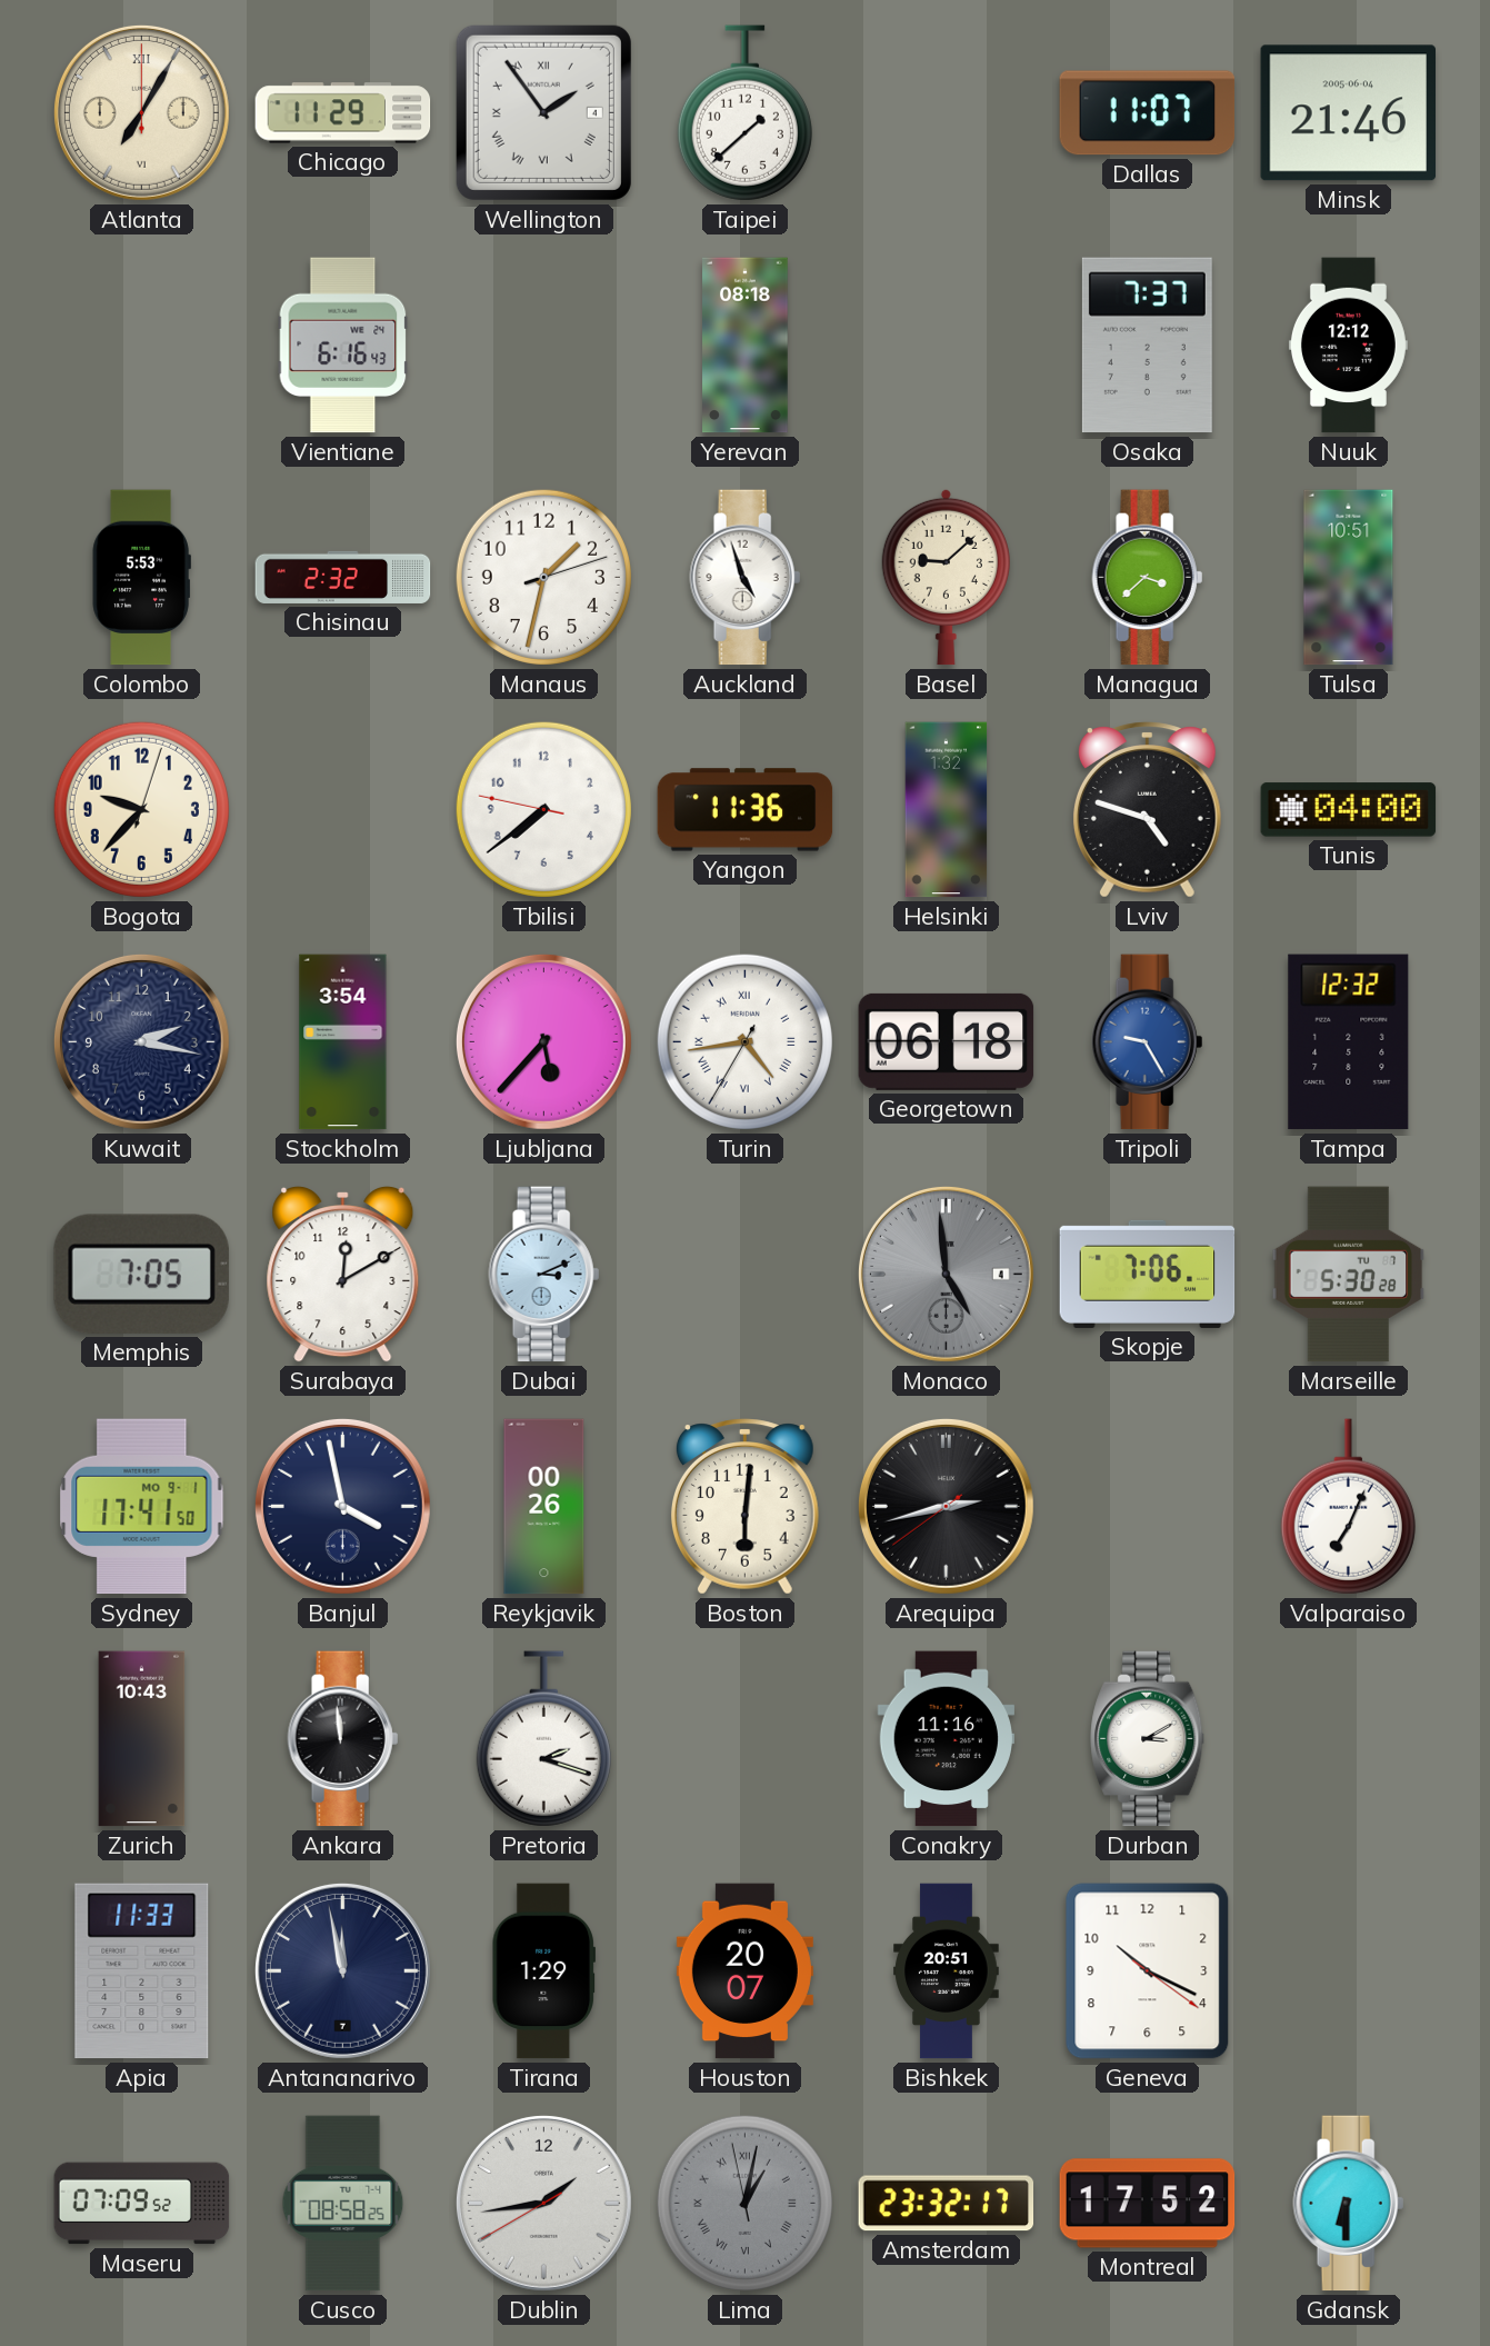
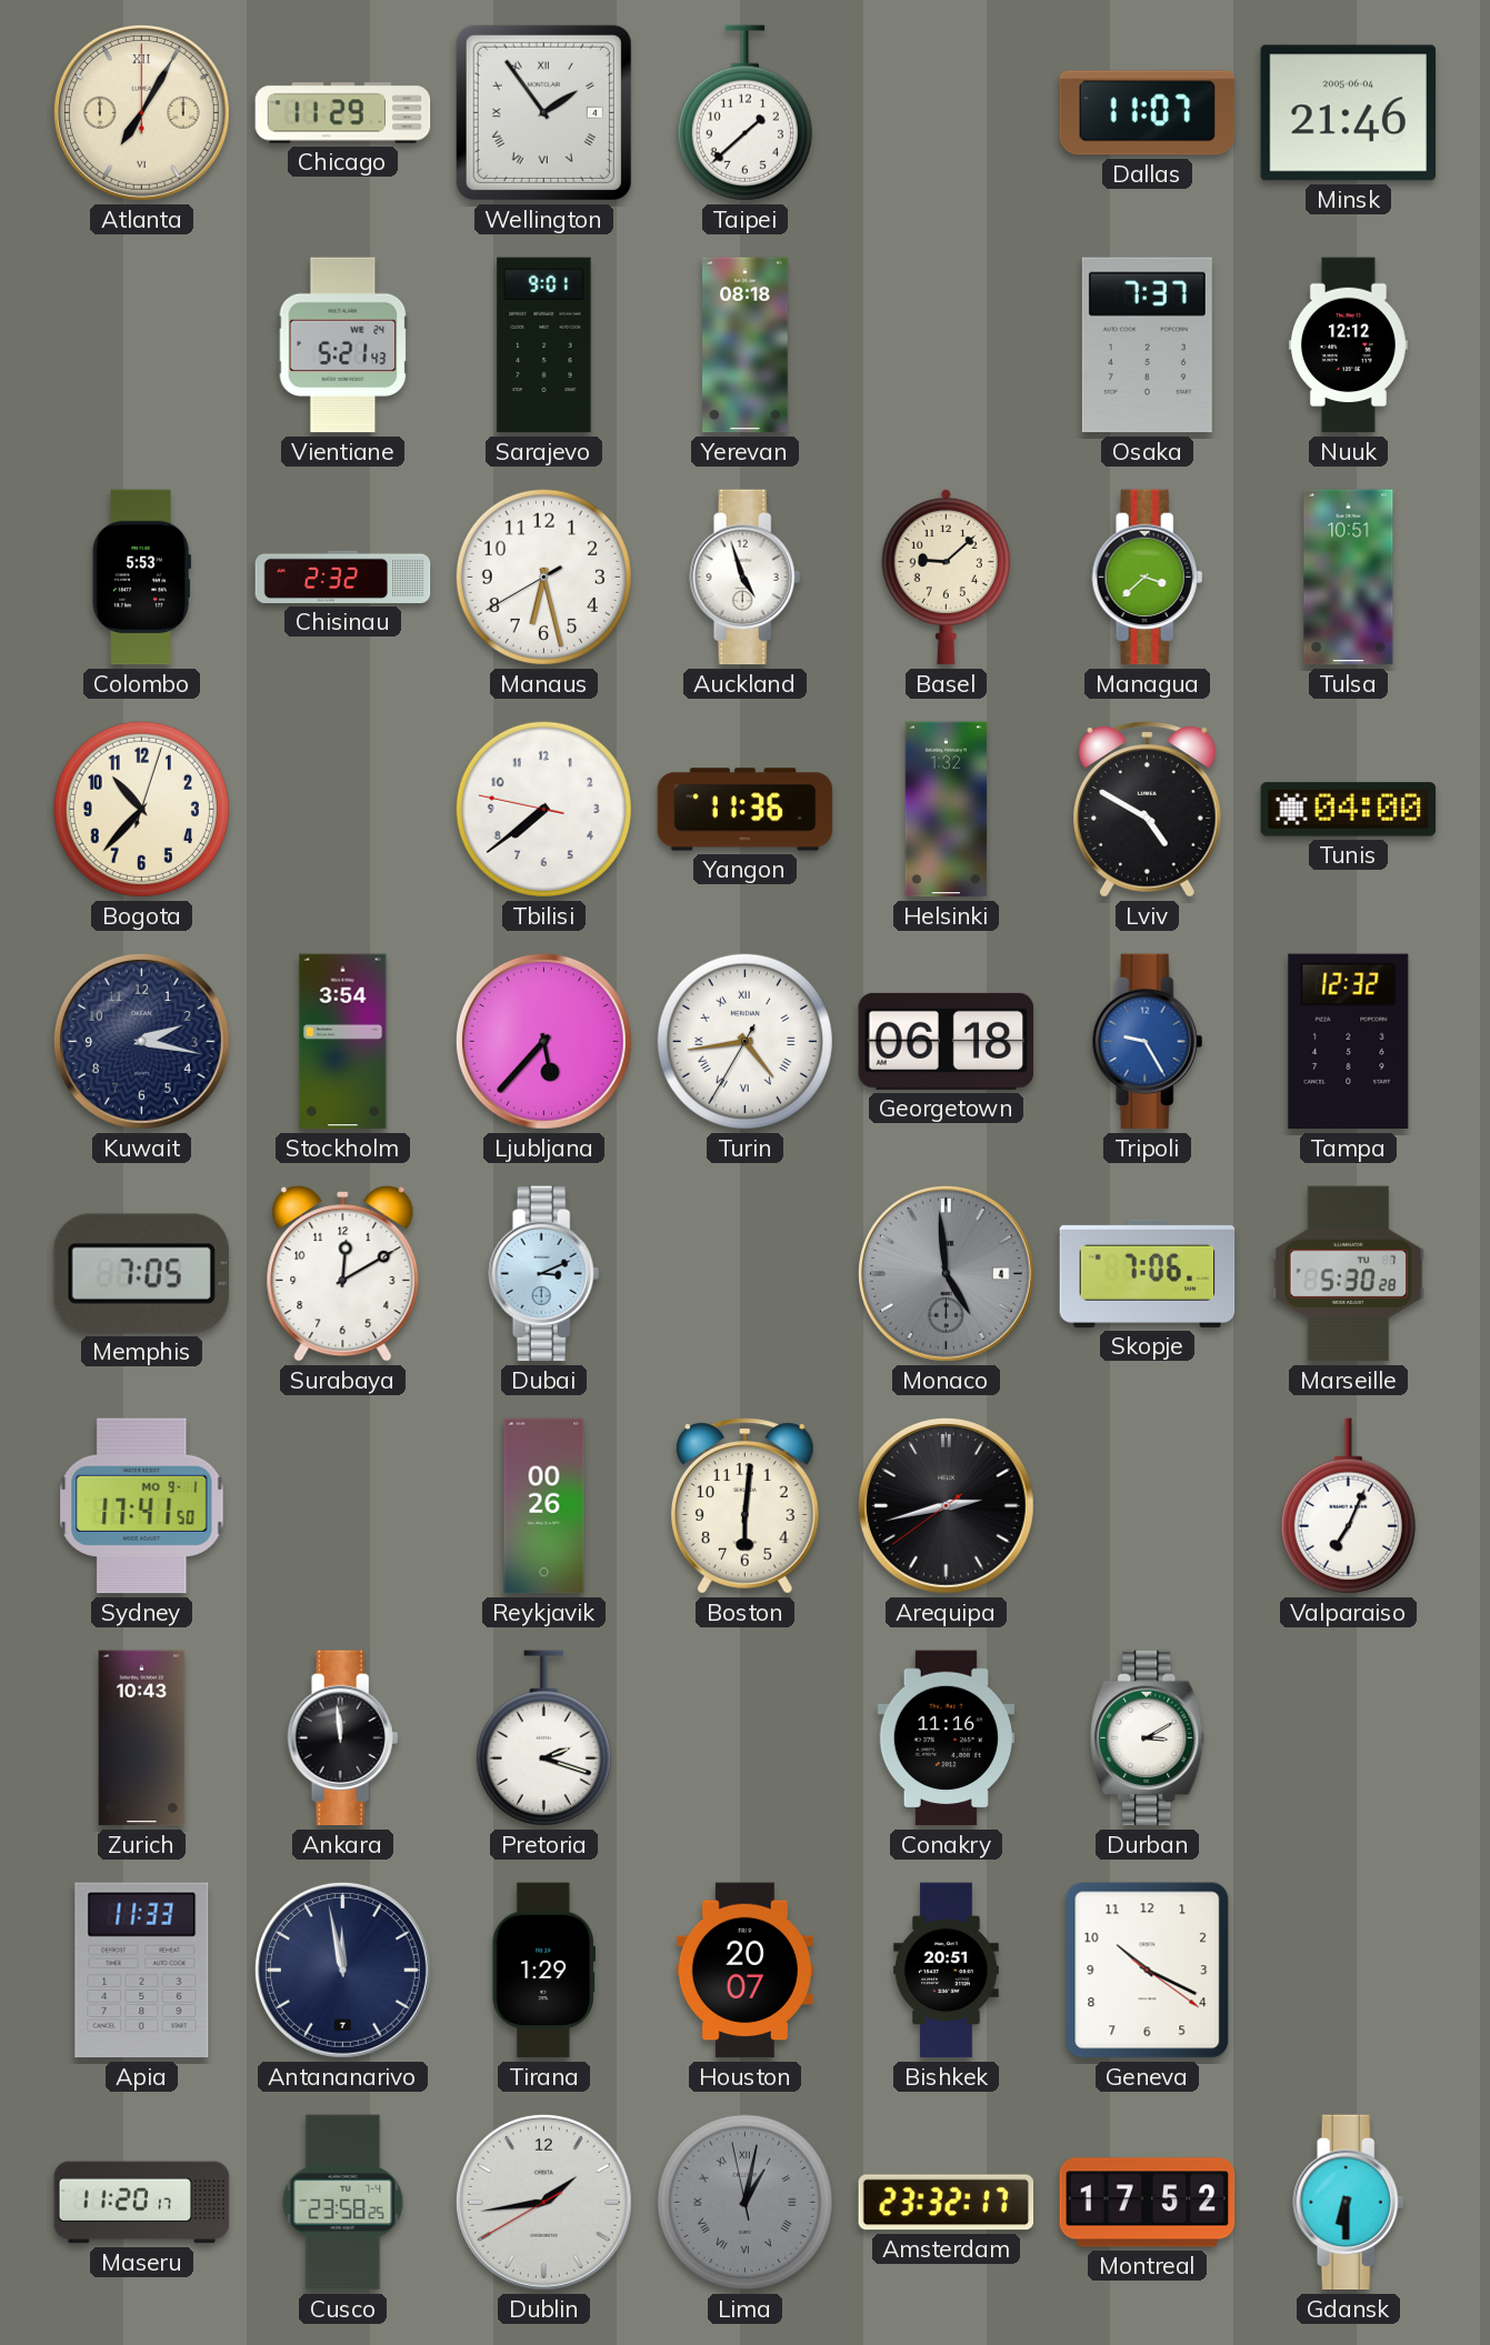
Vientiane: 6:16 -> 5:21 (343, 345)
Sarajevo: none -> 9:01 (544, 345)
Manaus: 1:32 -> 6:27 (543, 577)
Bogota: 9:37 -> 10:37 (141, 809)
Lviv: 4:48 -> 4:50 (1147, 810)
Banjul: 3:58 -> none (342, 1506)
Maseru: 07:09 -> 11:20 (142, 2203)
Cusco: 08:58 -> 23:58 (343, 2203)
